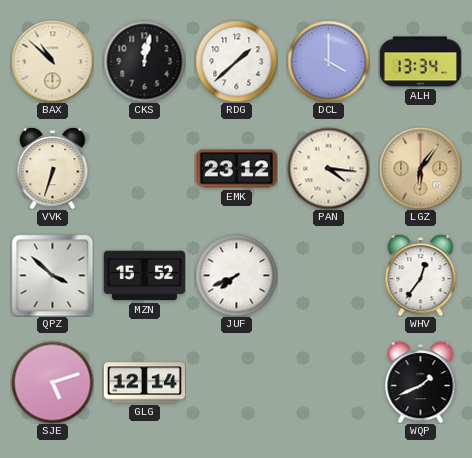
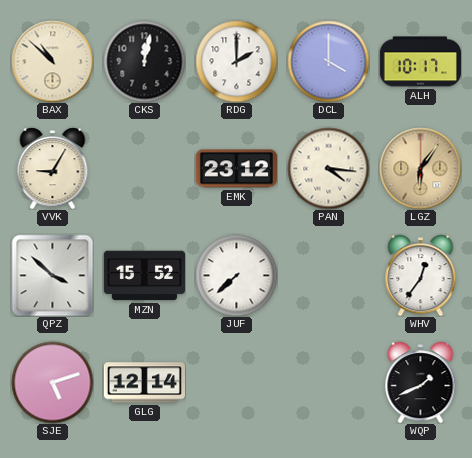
RDG: 1:38 -> 2:00 (236, 61)
ALH: 13:34 -> 10:17 (420, 62)
VVK: 6:33 -> 9:05 (53, 168)
JUF: 7:41 -> 7:38 (236, 275)
